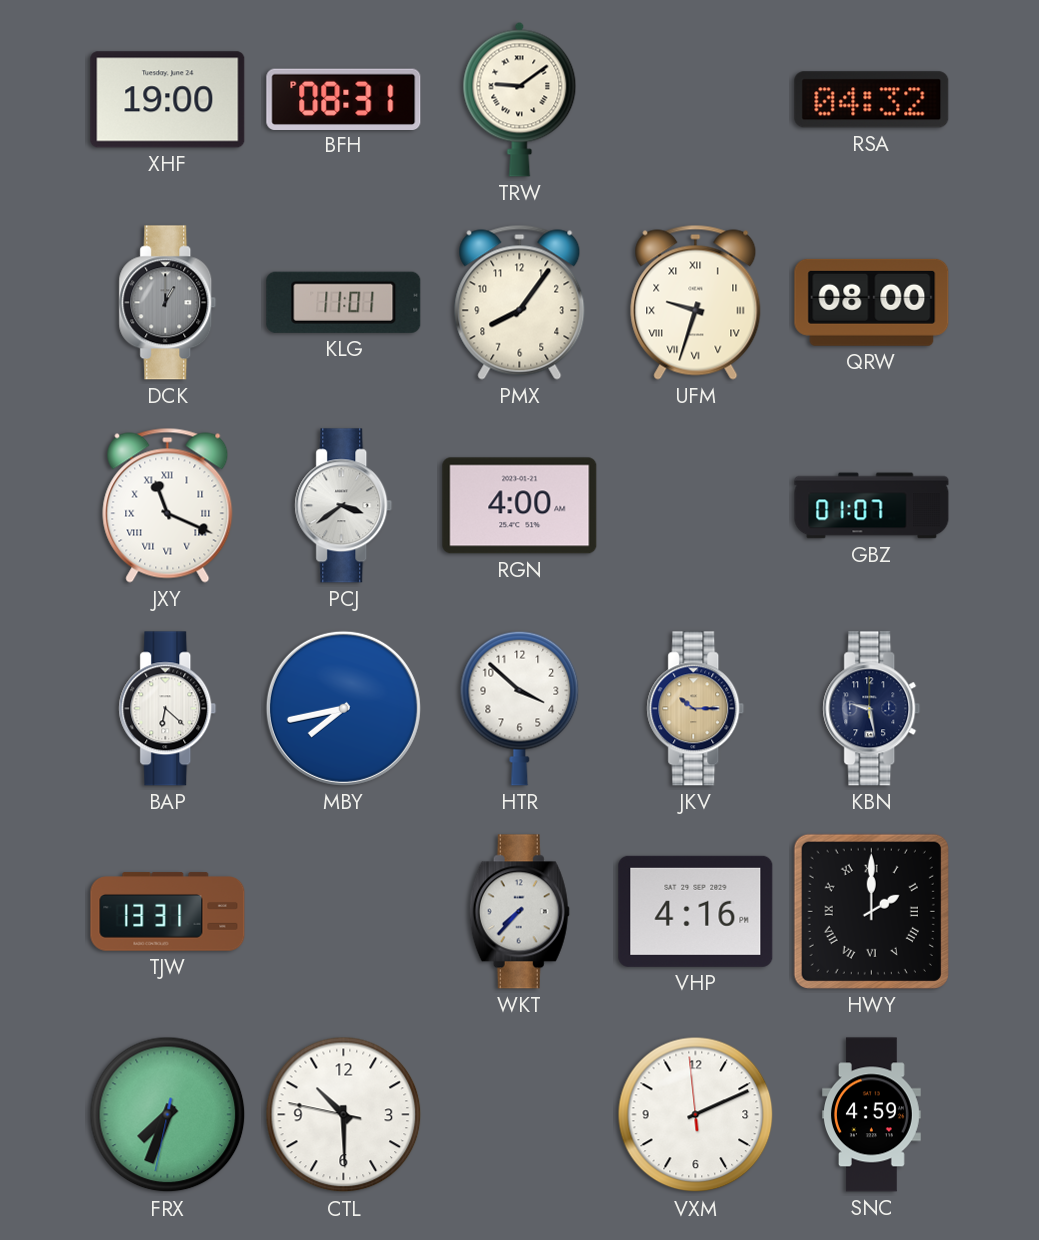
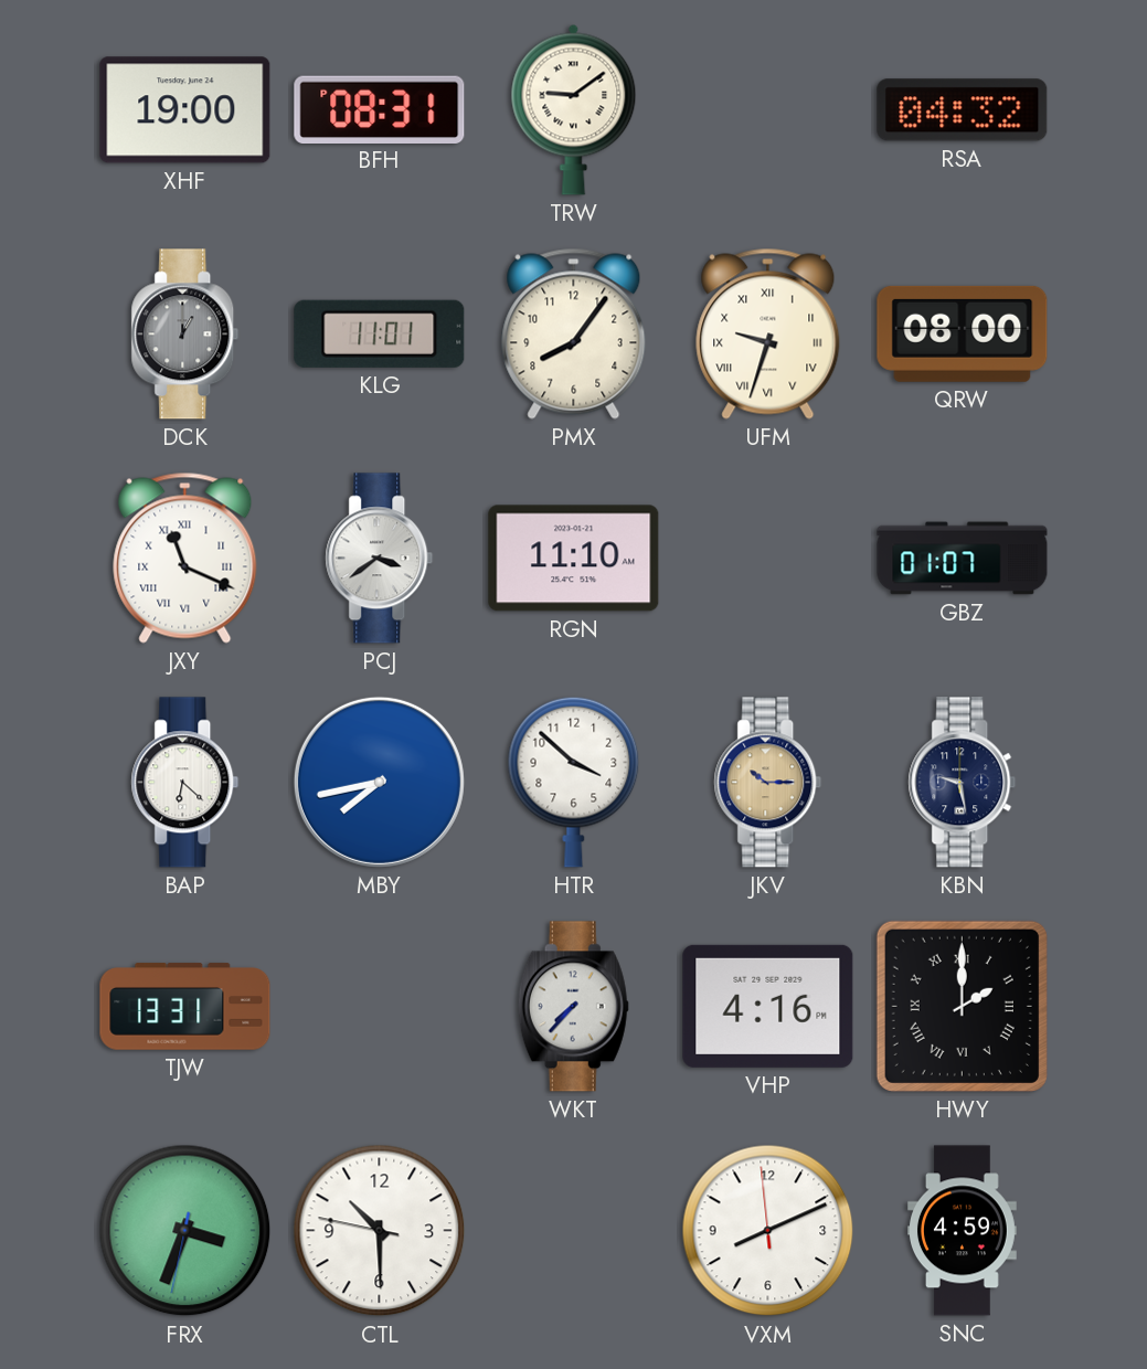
RGN: 4:00 -> 11:10 (574, 559)
FRX: 7:33 -> 3:33 (185, 1231)
VXM: 2:10 -> 8:10 (768, 1231)
